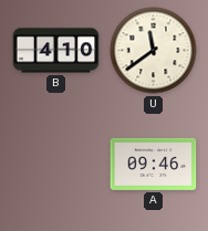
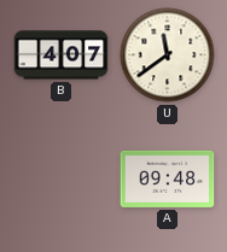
B: 4:10 -> 4:07 (62, 55)
A: 09:46 -> 09:48 (168, 178)
